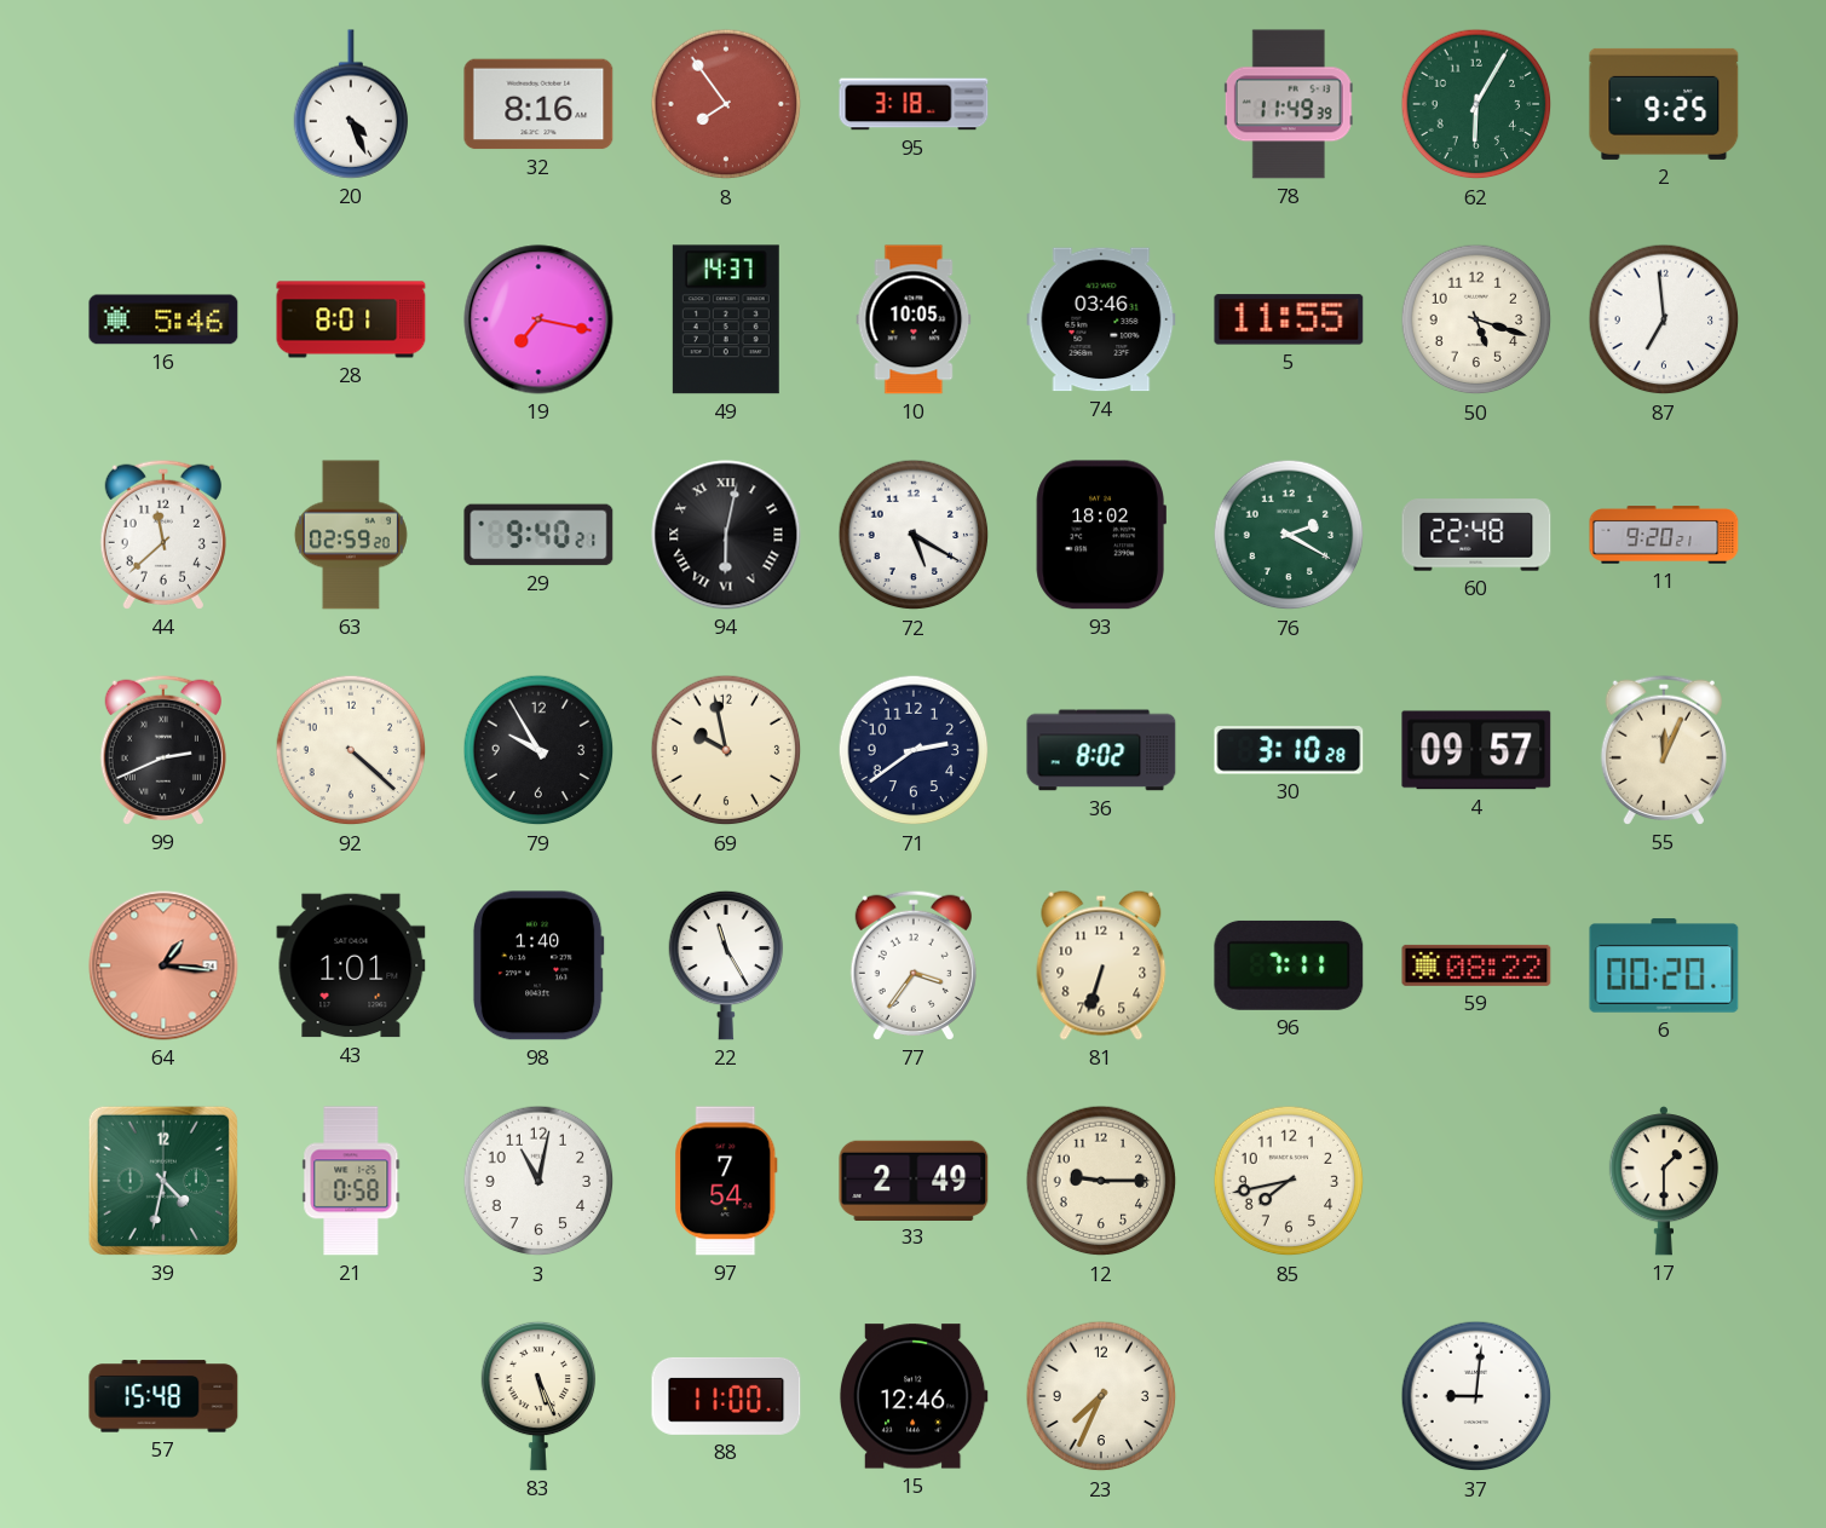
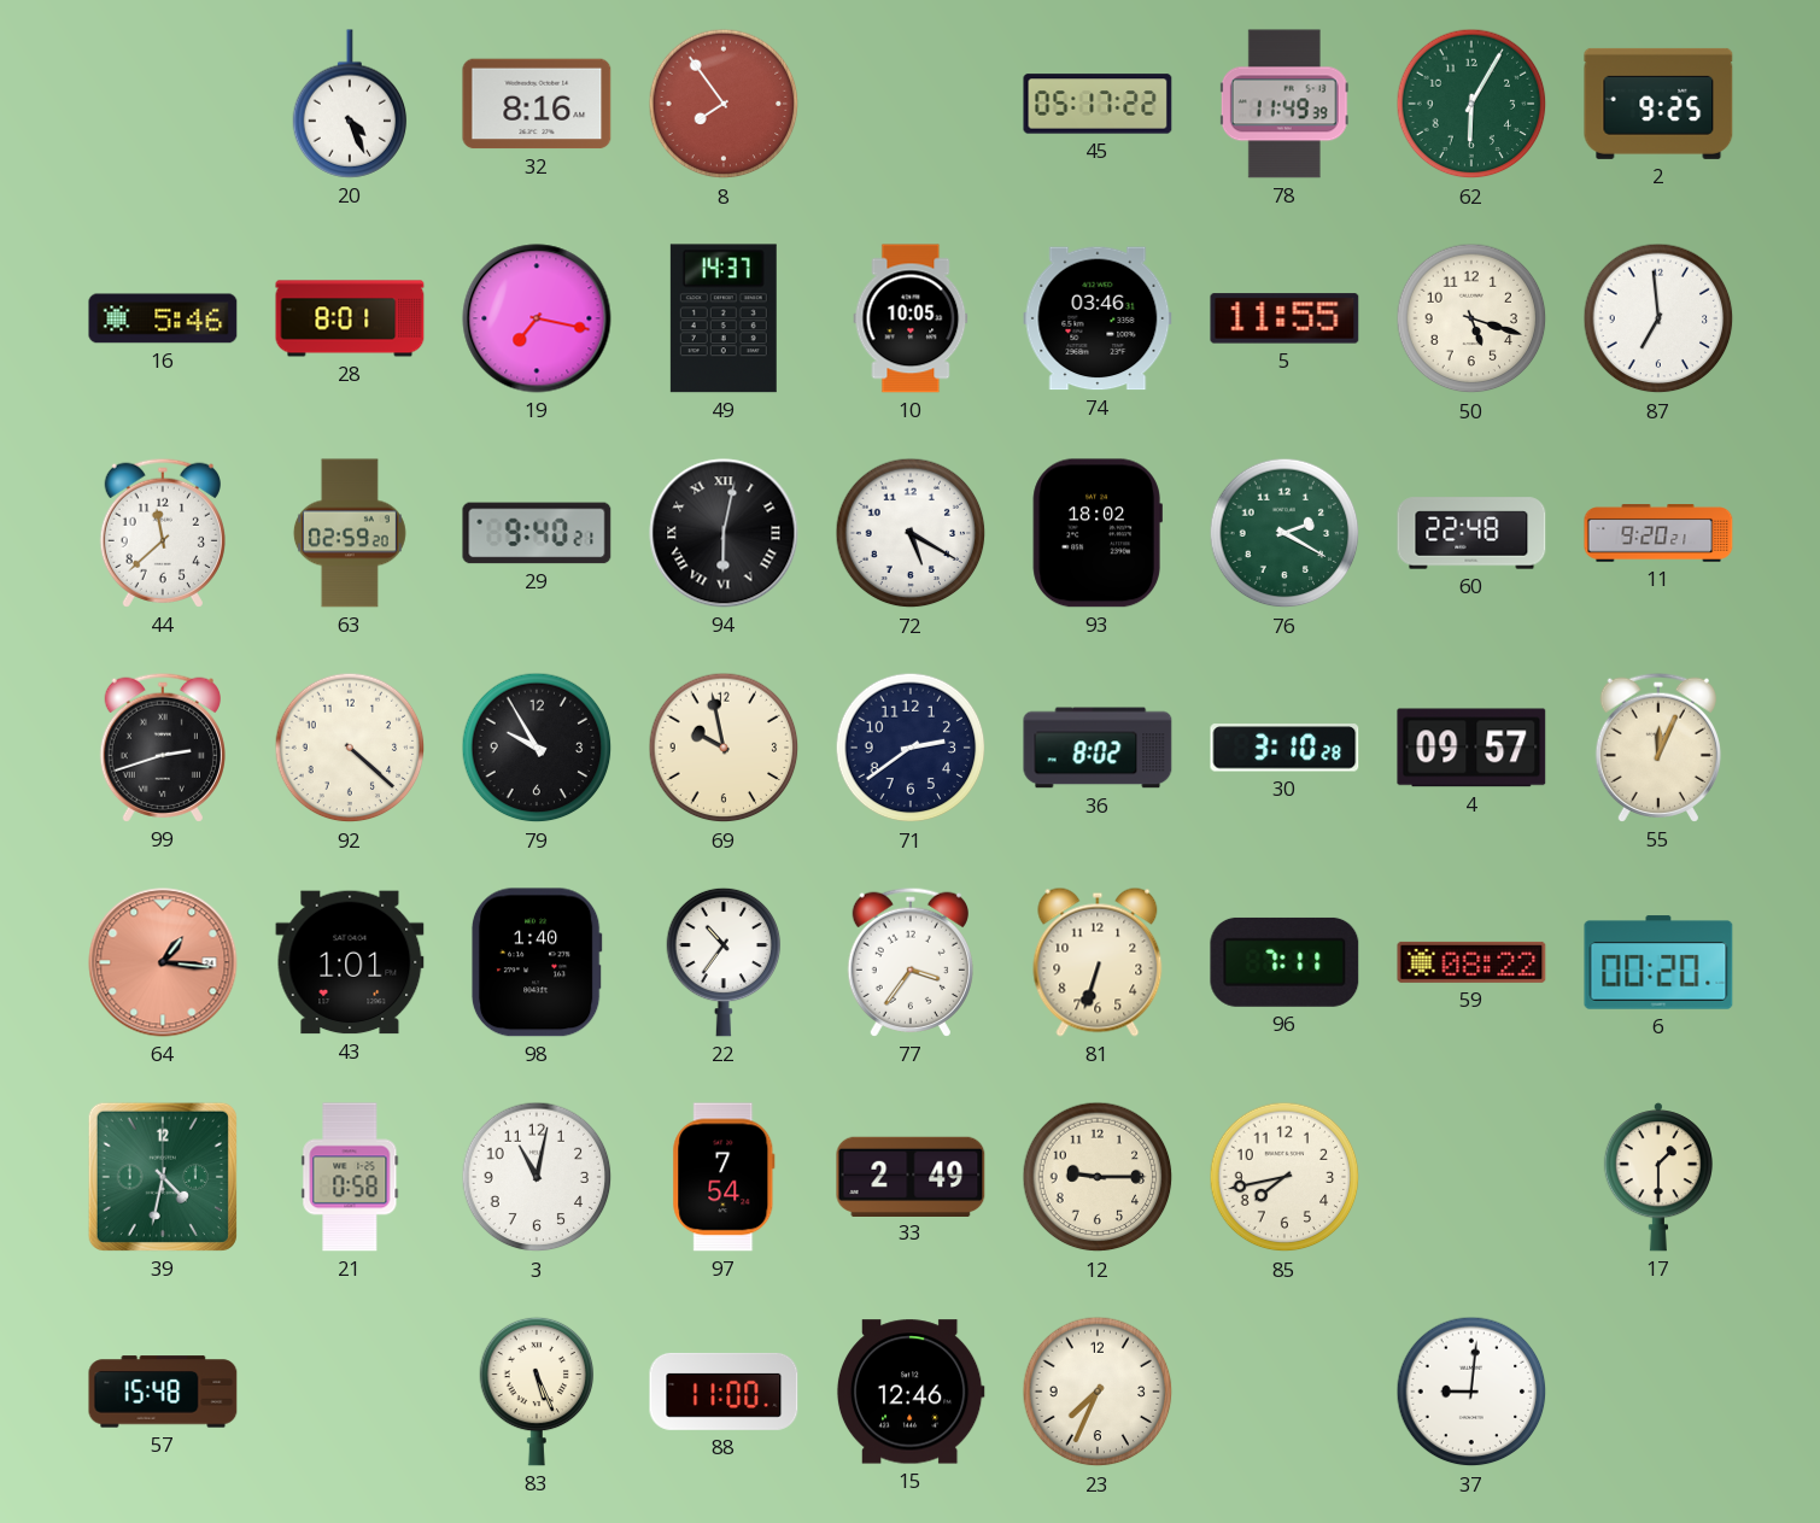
95: 3:18 -> none (914, 104)
45: none -> 05:17 (1098, 104)
99: 2:41 -> 2:42 (163, 748)
22: 11:25 -> 10:36 (724, 962)
